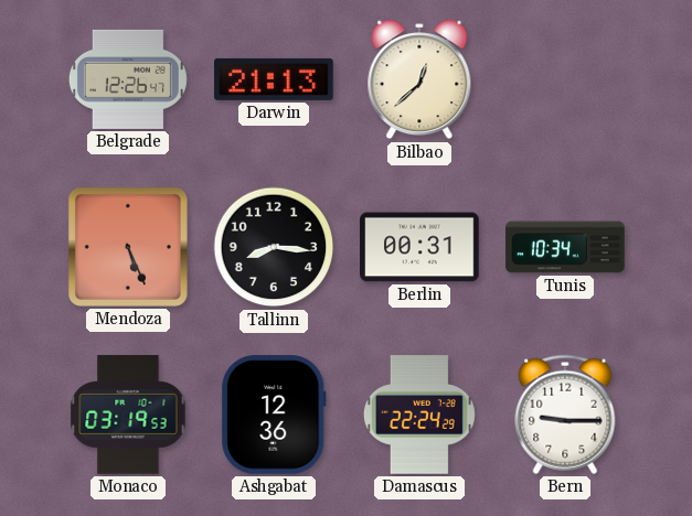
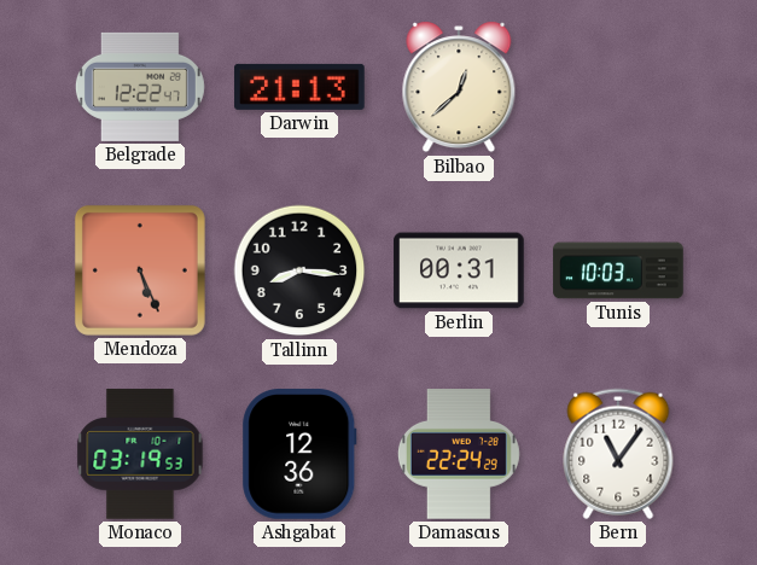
Belgrade: 12:26 -> 12:22 (140, 87)
Tunis: 10:34 -> 10:03 (618, 270)
Bern: 9:15 -> 11:06 (618, 454)
